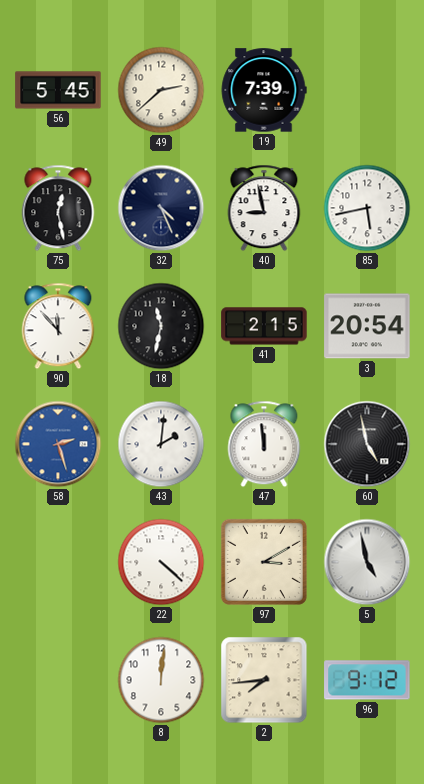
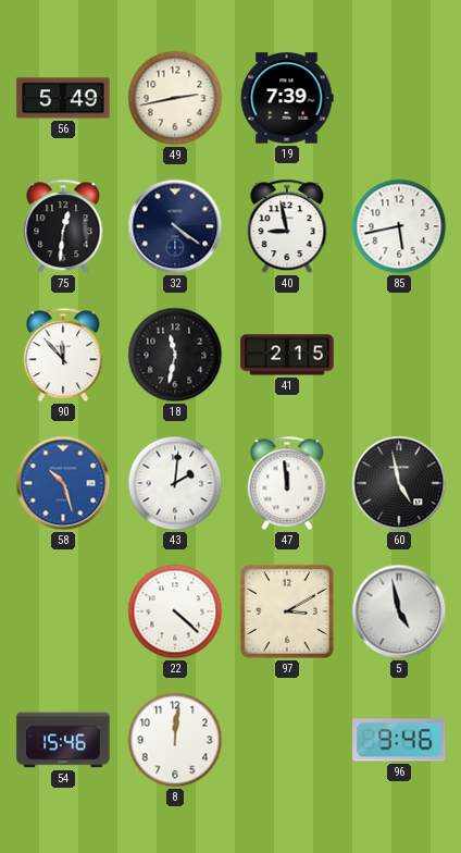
56: 5:45 -> 5:49 (63, 98)
49: 2:38 -> 2:43 (175, 98)
75: 12:28 -> 12:31 (63, 226)
32: 4:26 -> 4:21 (175, 226)
3: 20:54 -> none (367, 326)
58: 2:27 -> 10:27 (63, 483)
54: none -> 15:46 (63, 740)
2: 7:44 -> none (264, 680)
96: 9:12 -> 9:46 (399, 740)
